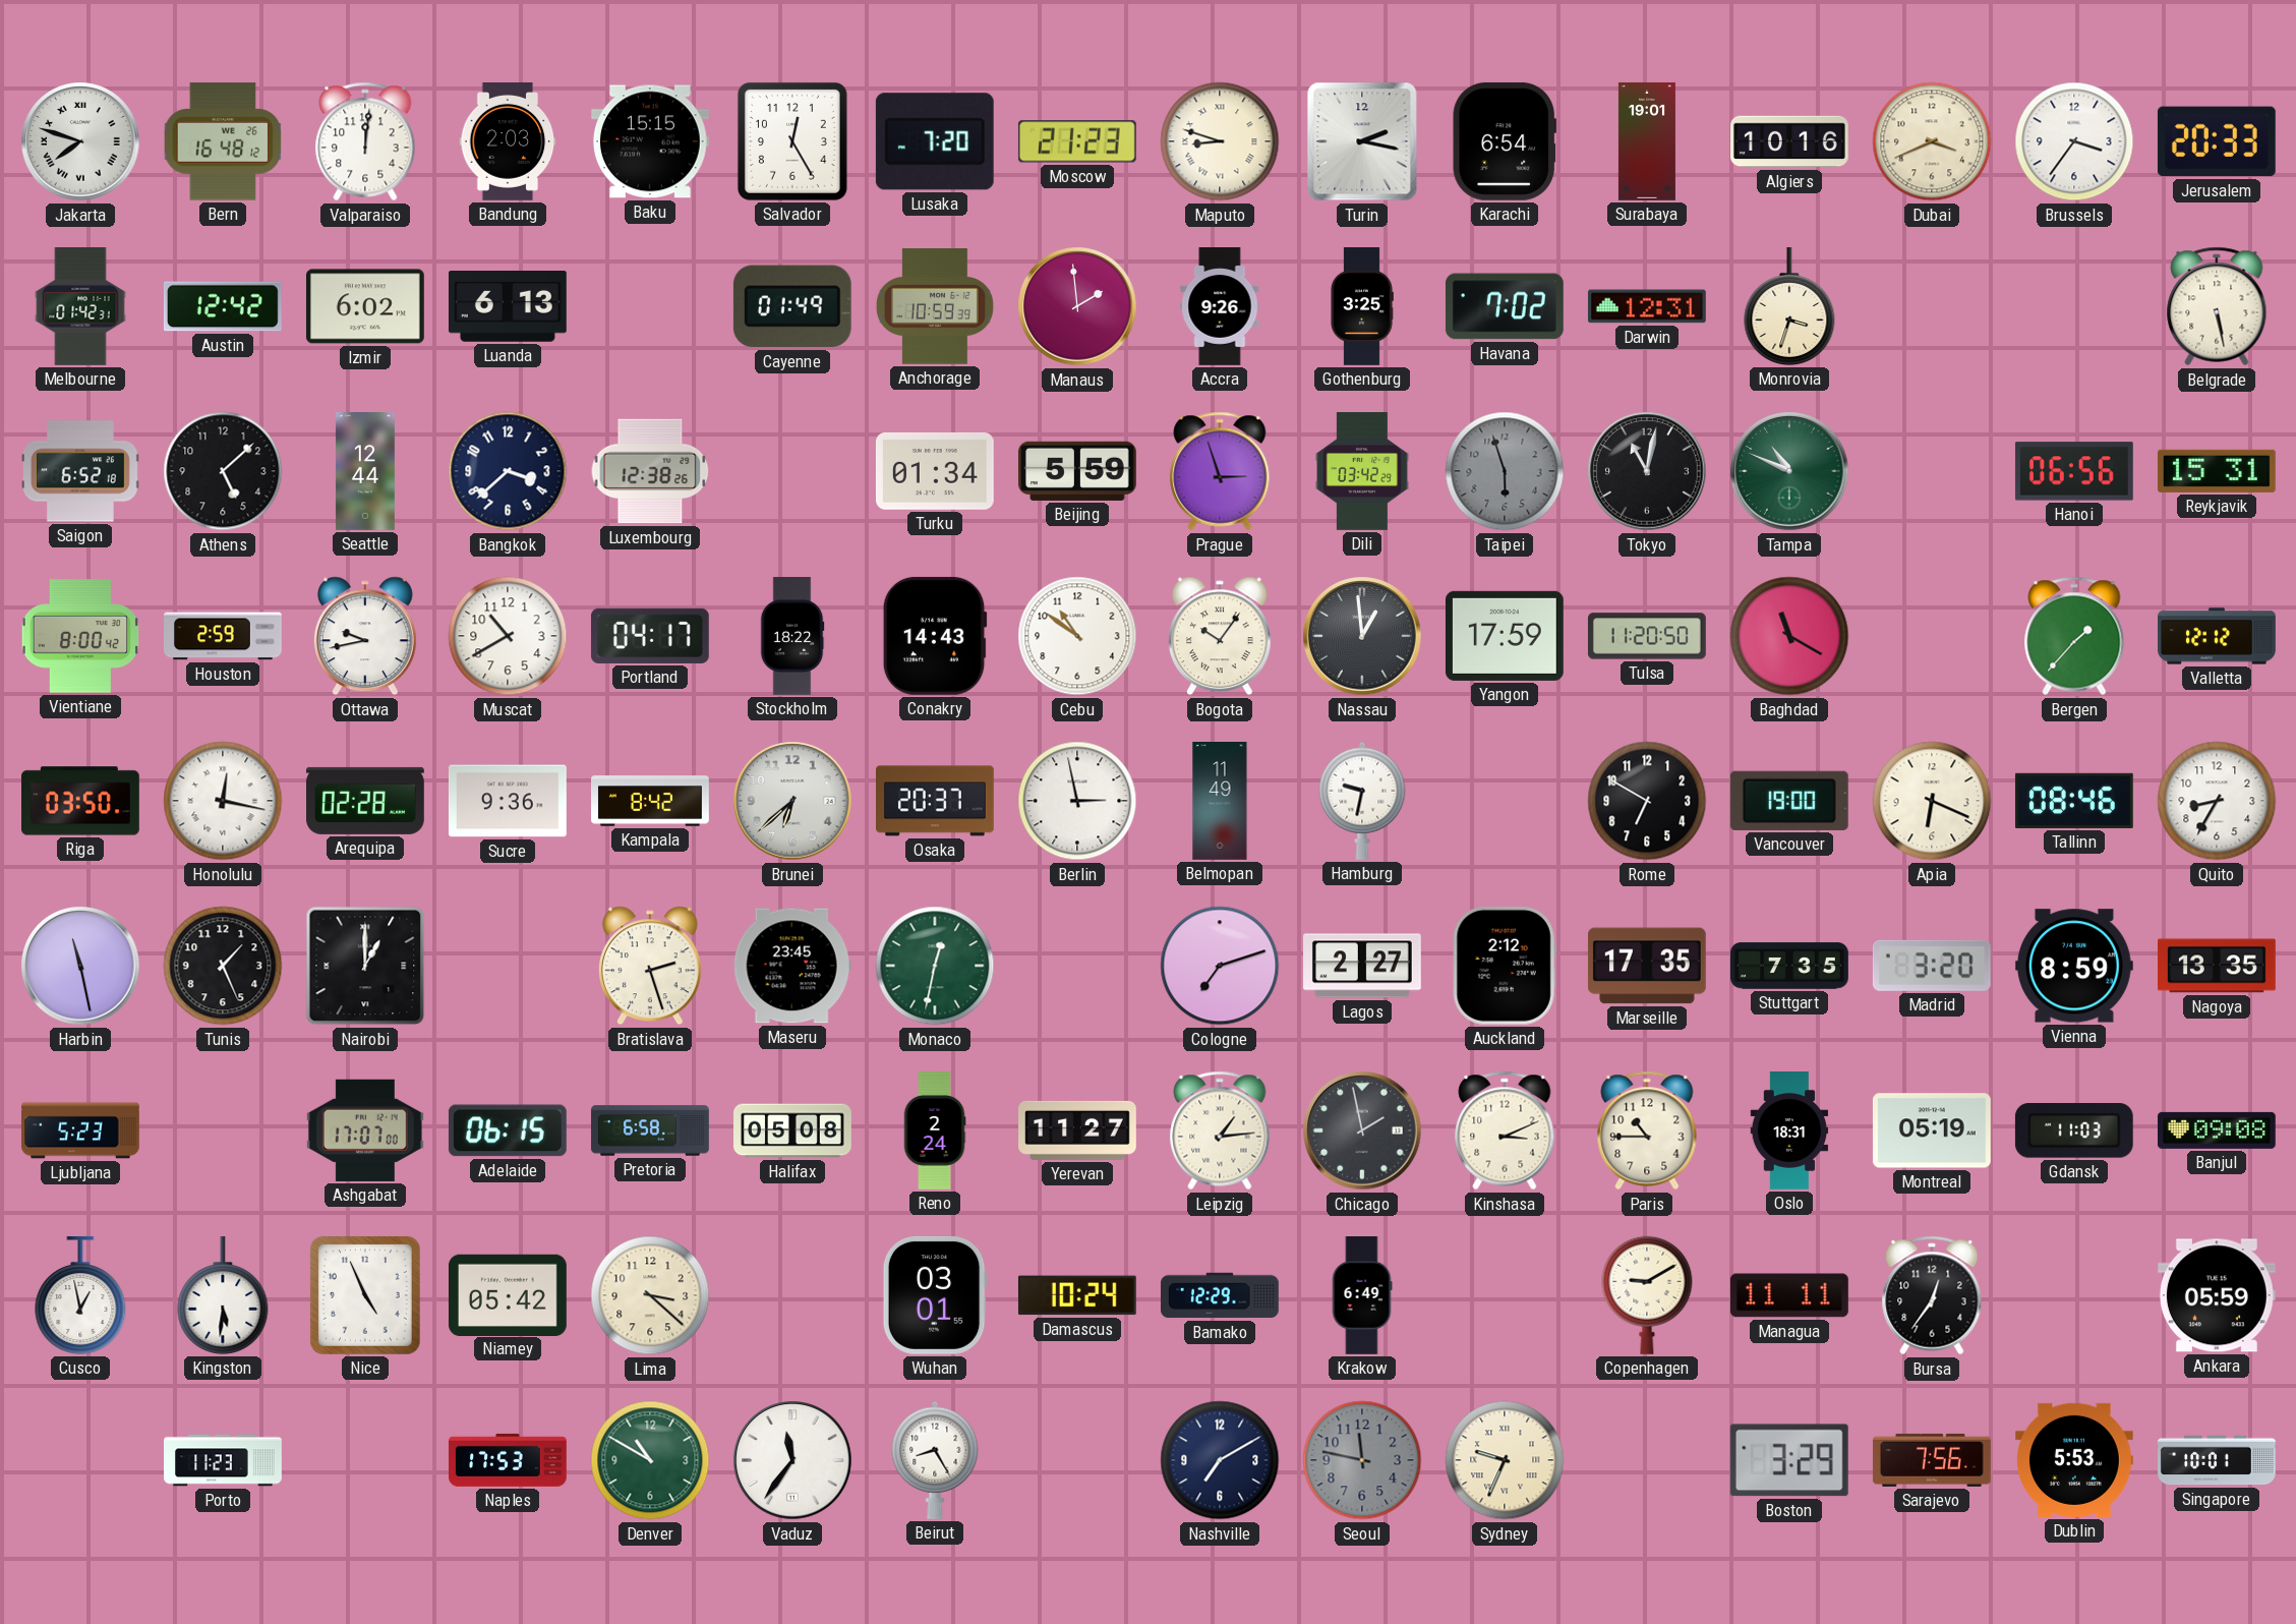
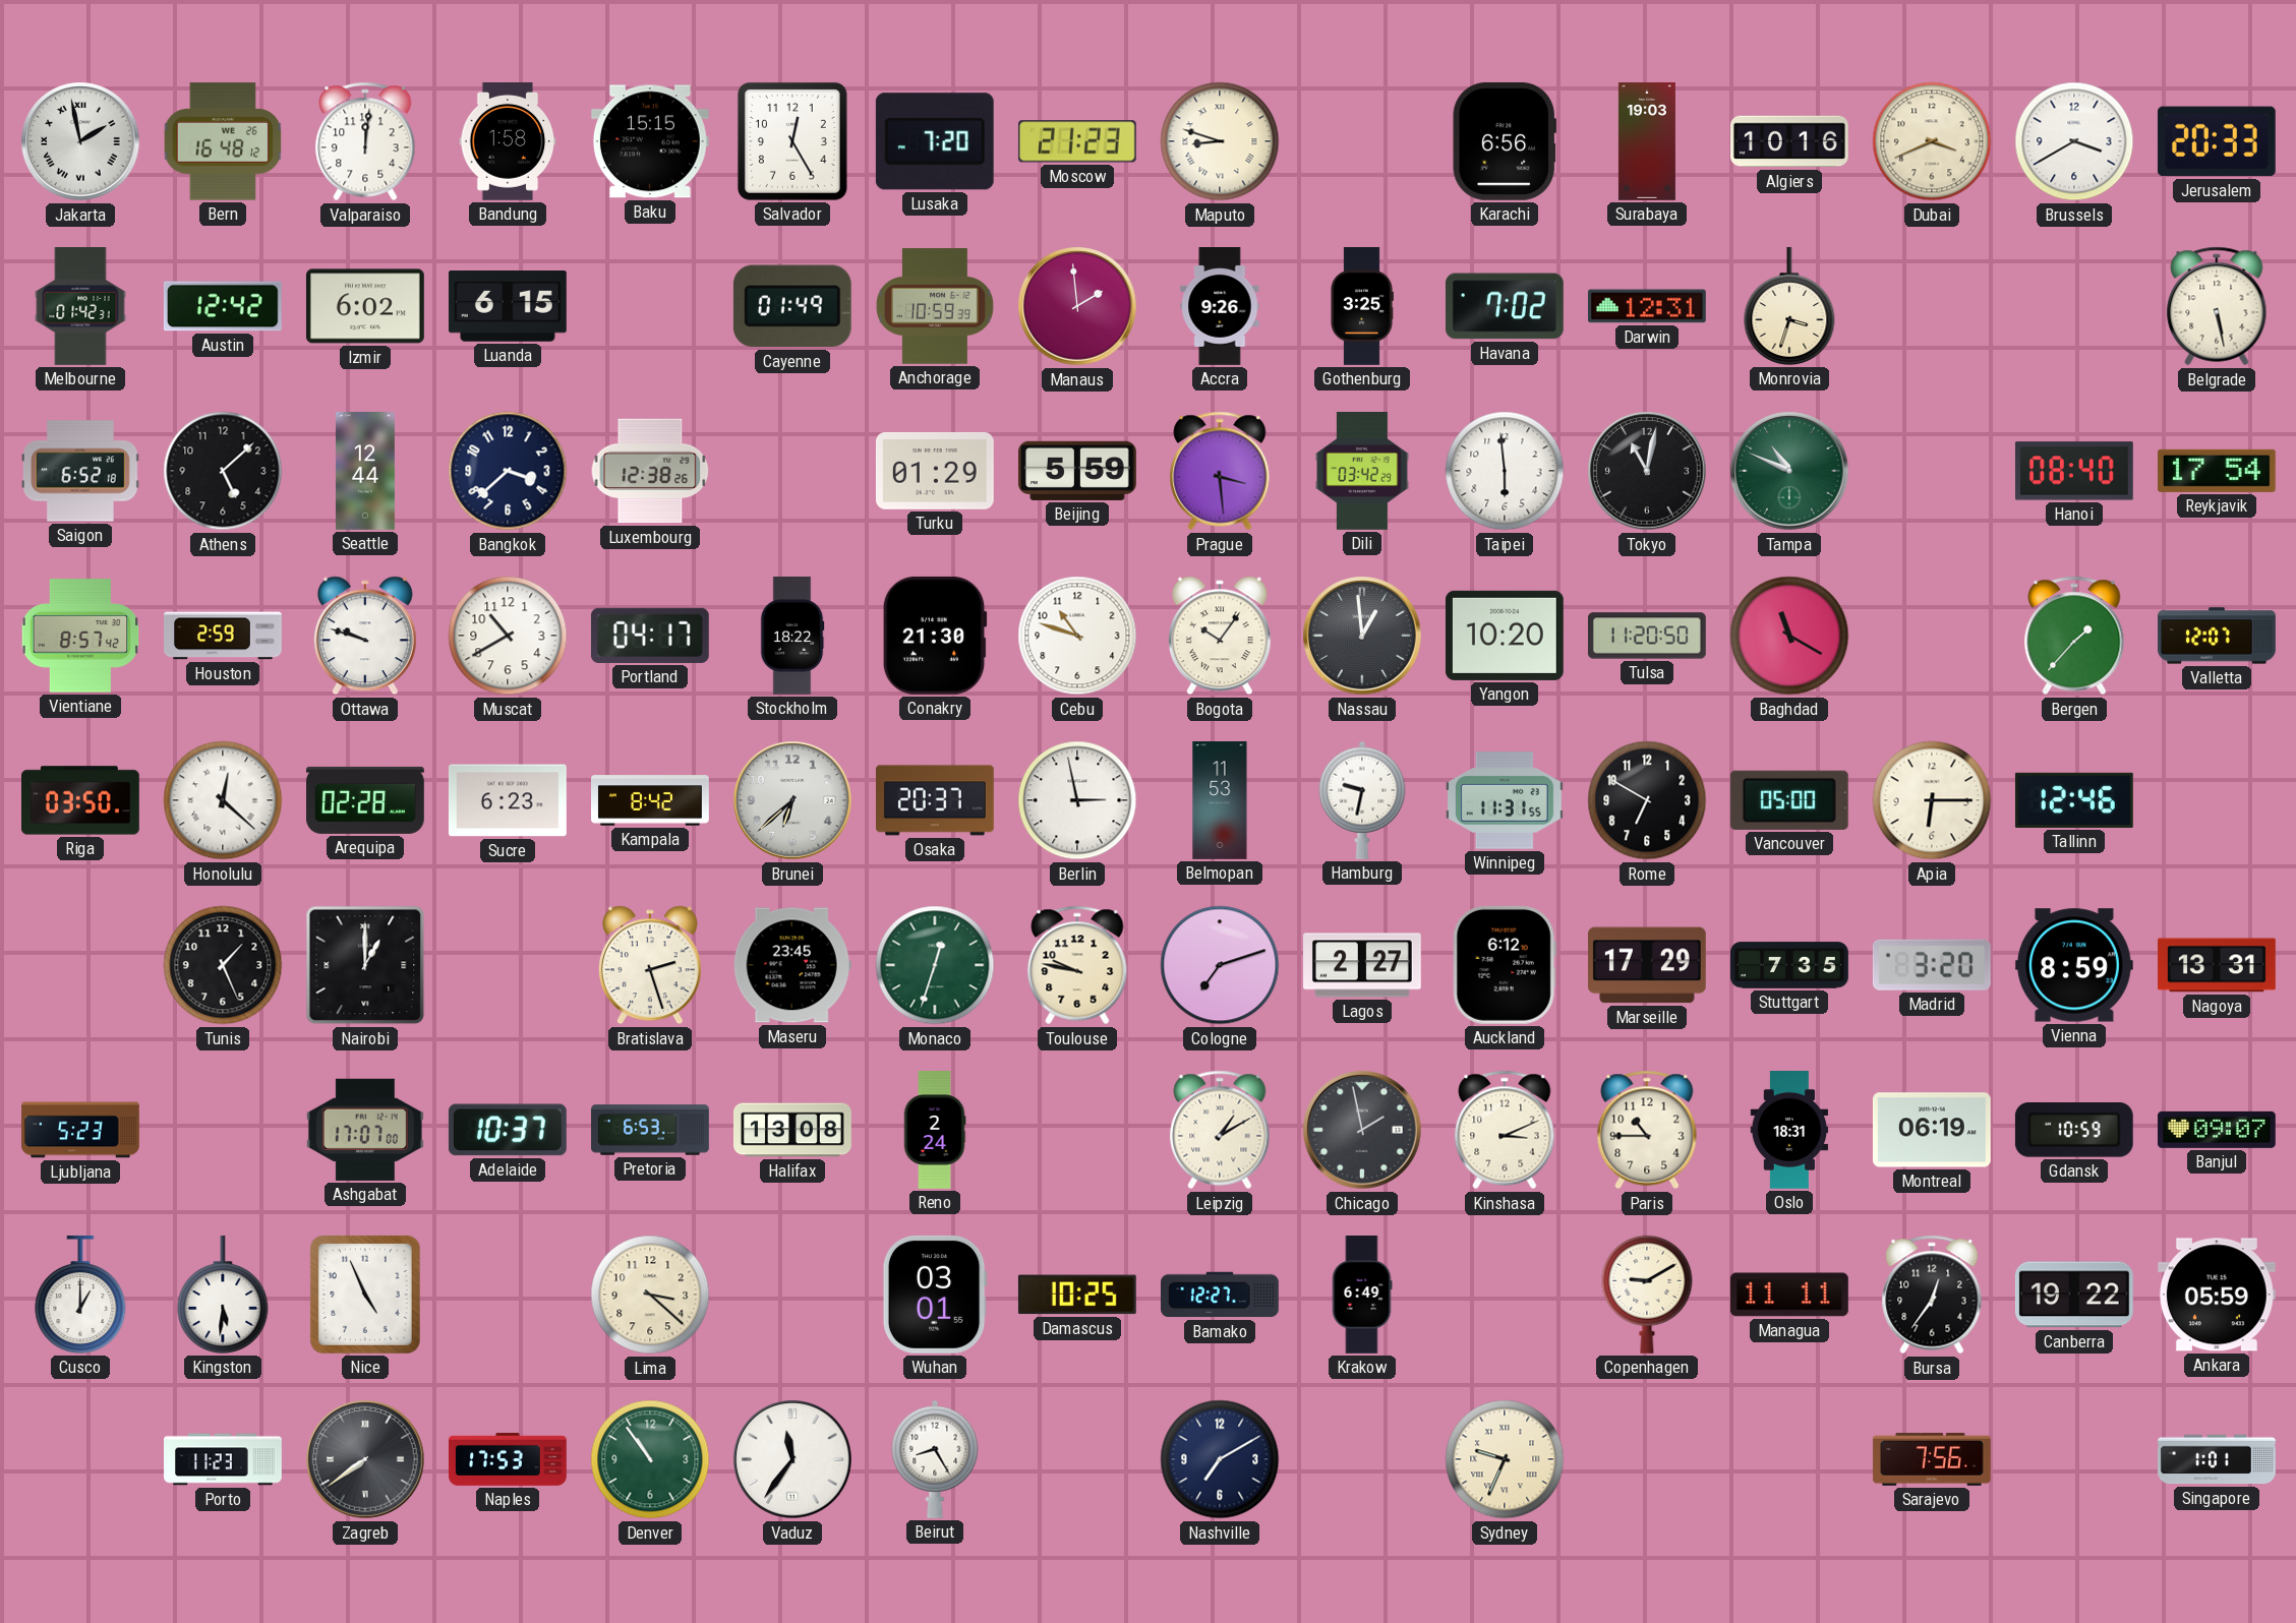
Jakarta: 7:48 -> 1:58 (80, 141)
Bandung: 2:03 -> 1:58 (508, 142)
Turin: 2:17 -> none (1362, 141)
Karachi: 6:54 -> 6:56 (1505, 141)
Surabaya: 19:01 -> 19:03 (1647, 142)
Brussels: 3:36 -> 3:40 (2074, 141)
Luanda: 6:13 -> 6:15 (508, 307)
Turku: 01:34 -> 01:29 (935, 471)
Prague: 2:57 -> 3:29 (1220, 471)
Taipei: 5:57 -> 5:59 (1505, 471)
Taipei dial: grey -> white (1505, 471)
Hanoi: 06:56 -> 08:40 (2074, 471)
Reykjavik: 15:31 -> 17:54 (2217, 471)
Vientiane: 8:00 -> 8:57 (80, 636)
Ottawa: 9:43 -> 9:48 (365, 636)
Conakry: 14:43 -> 21:30 (935, 636)
Cebu: 10:51 -> 10:48 (1077, 636)
Yangon: 17:59 -> 10:20 (1505, 636)
Valletta: 12:12 -> 12:07 (2218, 636)
Honolulu: 12:17 -> 12:22 (223, 800)
Sucre: 9:36 -> 6:23 (508, 800)
Belmopan: 11:49 -> 11:53 (1220, 801)
Winnipeg: none -> 11:31 (1505, 800)
Vancouver: 19:00 -> 05:00 (1789, 800)
Apia: 6:19 -> 6:15 (1932, 800)
Tallinn: 08:46 -> 12:46 (2074, 800)
Quito: 8:35 -> none (2217, 801)
Harbin: 11:28 -> none (80, 966)
Monaco: 12:32 -> 12:33 (935, 965)
Toulouse: none -> 9:47 (1077, 965)
Auckland: 2:12 -> 6:12 (1505, 965)
Marseille: 17:35 -> 17:29 (1647, 965)
Nagoya: 13:35 -> 13:31 (2218, 965)
Adelaide: 06:15 -> 10:37 (508, 1130)
Pretoria: 6:58 -> 6:53 (650, 1130)
Halifax: 05:08 -> 13:08 (792, 1130)
Yerevan: 11:27 -> none (1078, 1130)
Leipzig: 1:14 -> 1:10 (1220, 1130)
Montreal: 05:19 -> 06:19 (1932, 1130)
Gdansk: 11:03 -> 10:59 (2074, 1131)
Banjul: 09:08 -> 09:07 (2217, 1130)
Cusco: 12:58 -> 1:00 (80, 1295)
Niamey: 05:42 -> none (508, 1294)
Damascus: 10:24 -> 10:25 (1077, 1295)
Bamako: 12:29 -> 12:27 (1221, 1295)
Canberra: none -> 19:22 (2074, 1295)
Zagreb: none -> 7:39 (365, 1459)
Denver: 10:50 -> 10:54 (650, 1459)
Seoul: 11:47 -> none (1362, 1460)
Boston: 3:29 -> none (1789, 1460)
Dublin: 5:53 -> none (2075, 1460)
Singapore: 10:01 -> 1:01 (2218, 1459)
